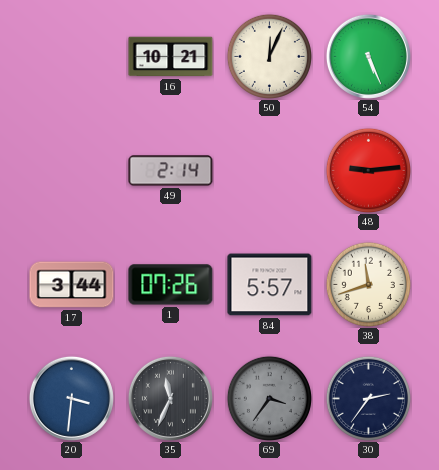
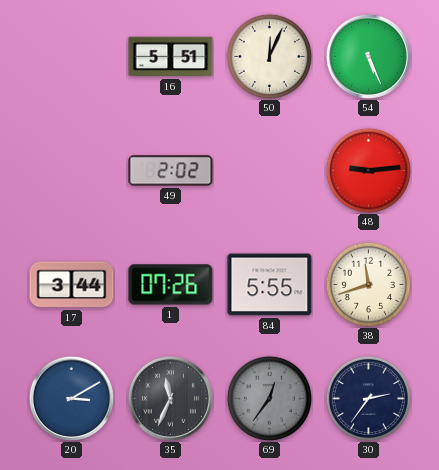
16: 10:21 -> 5:51 (171, 57)
49: 2:14 -> 2:02 (171, 171)
84: 5:57 -> 5:55 (270, 285)
20: 3:31 -> 3:10 (71, 398)
69: 3:36 -> 12:36 (269, 398)
